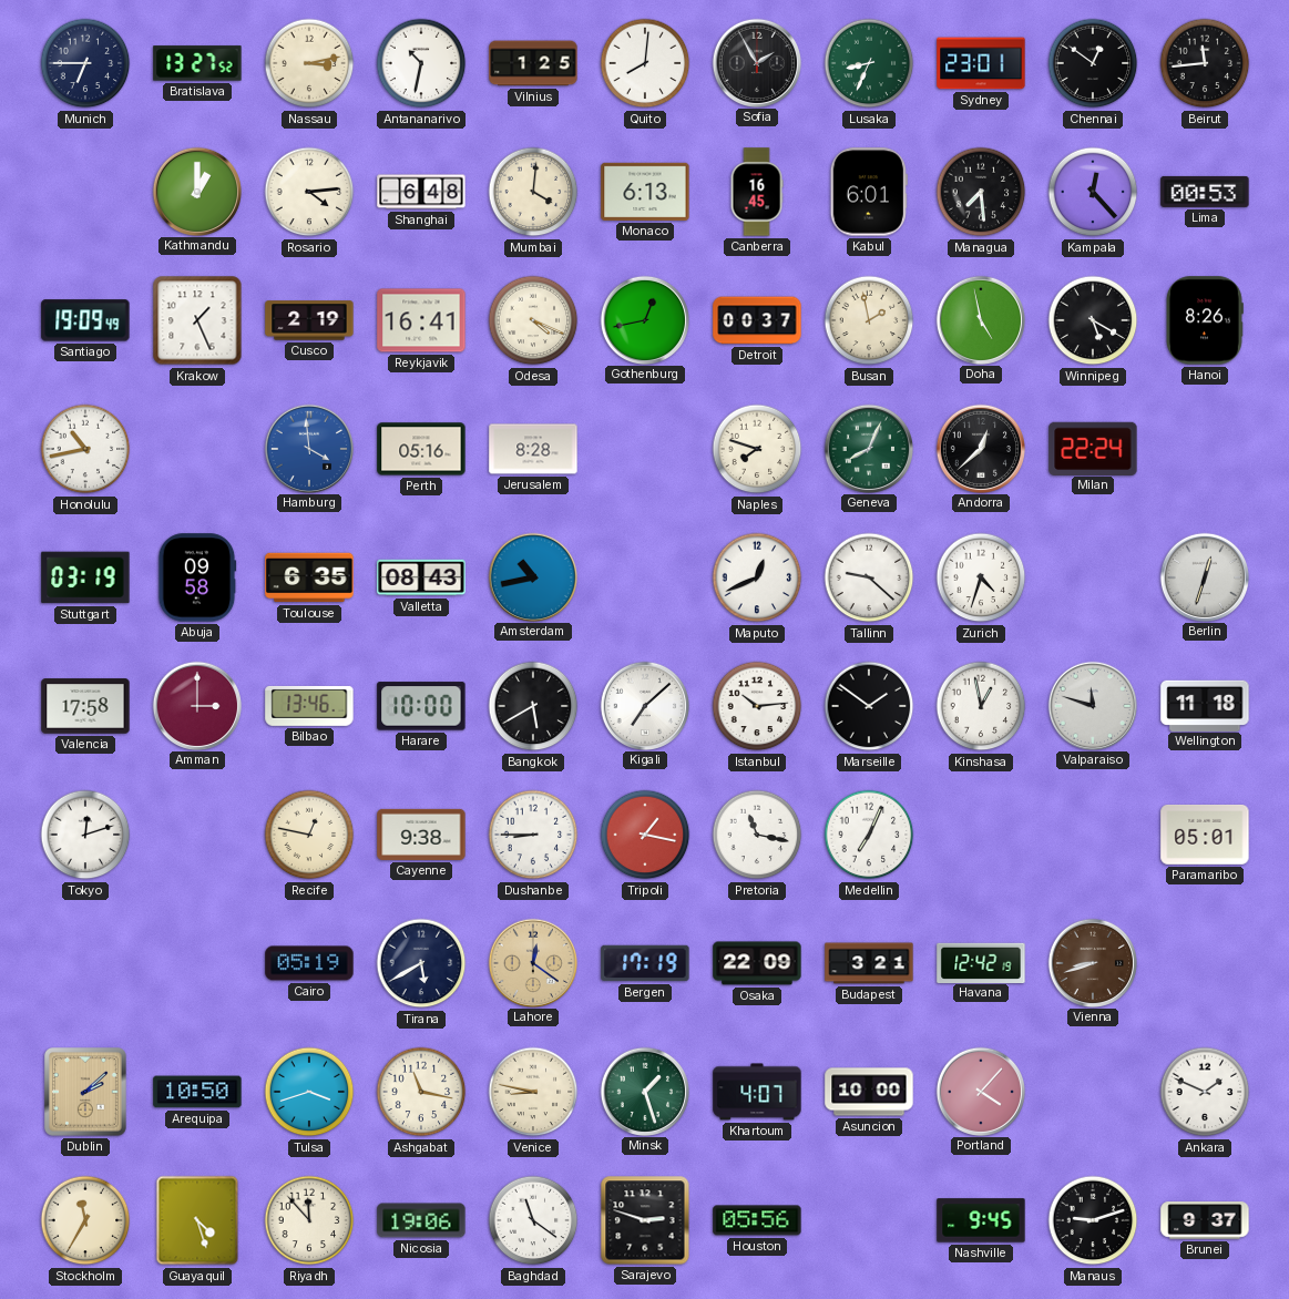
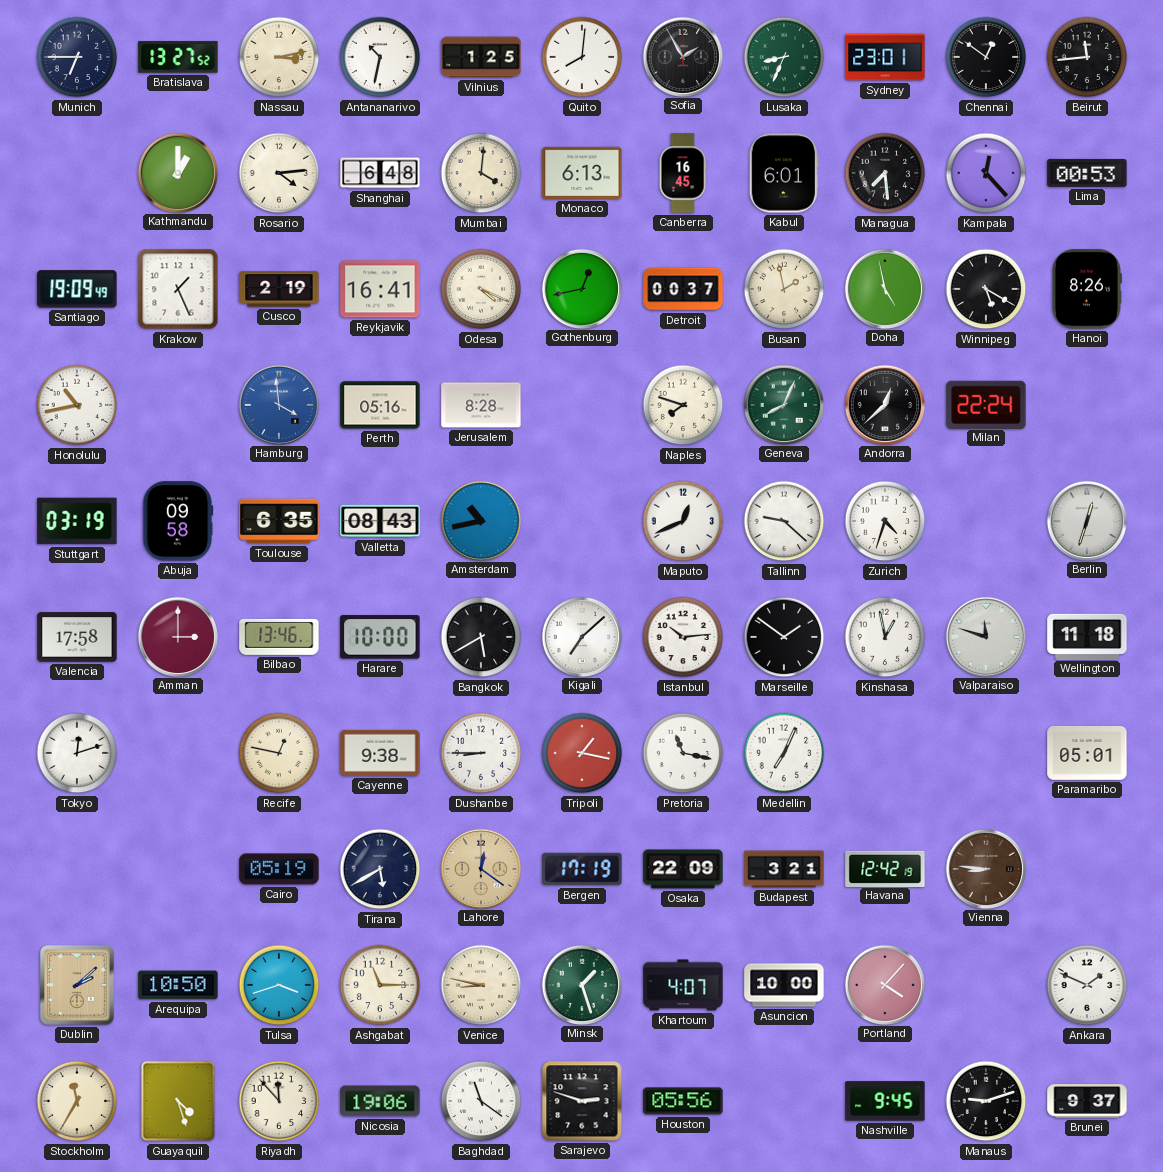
Vienna: 8:42 -> 8:46 (985, 868)
Ashgabat: 11:17 -> 11:15 (380, 985)
